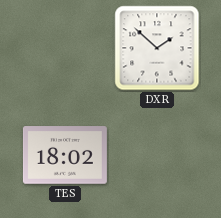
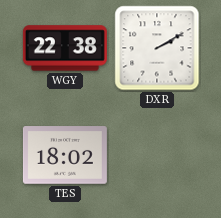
WGY: none -> 22:38 (65, 48)
DXR: 1:52 -> 2:10 (157, 48)
